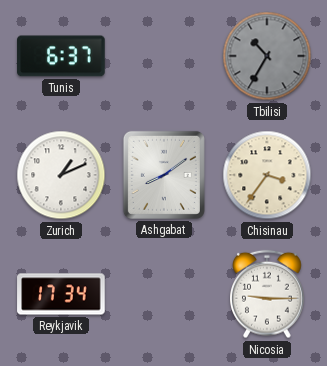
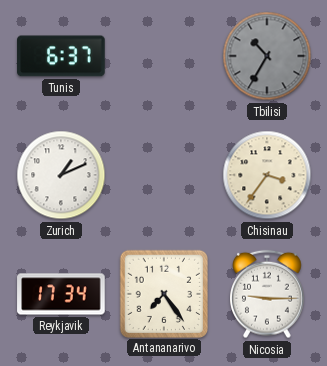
Ashgabat: 8:09 -> none (164, 175)
Antananarivo: none -> 7:24 (163, 293)
